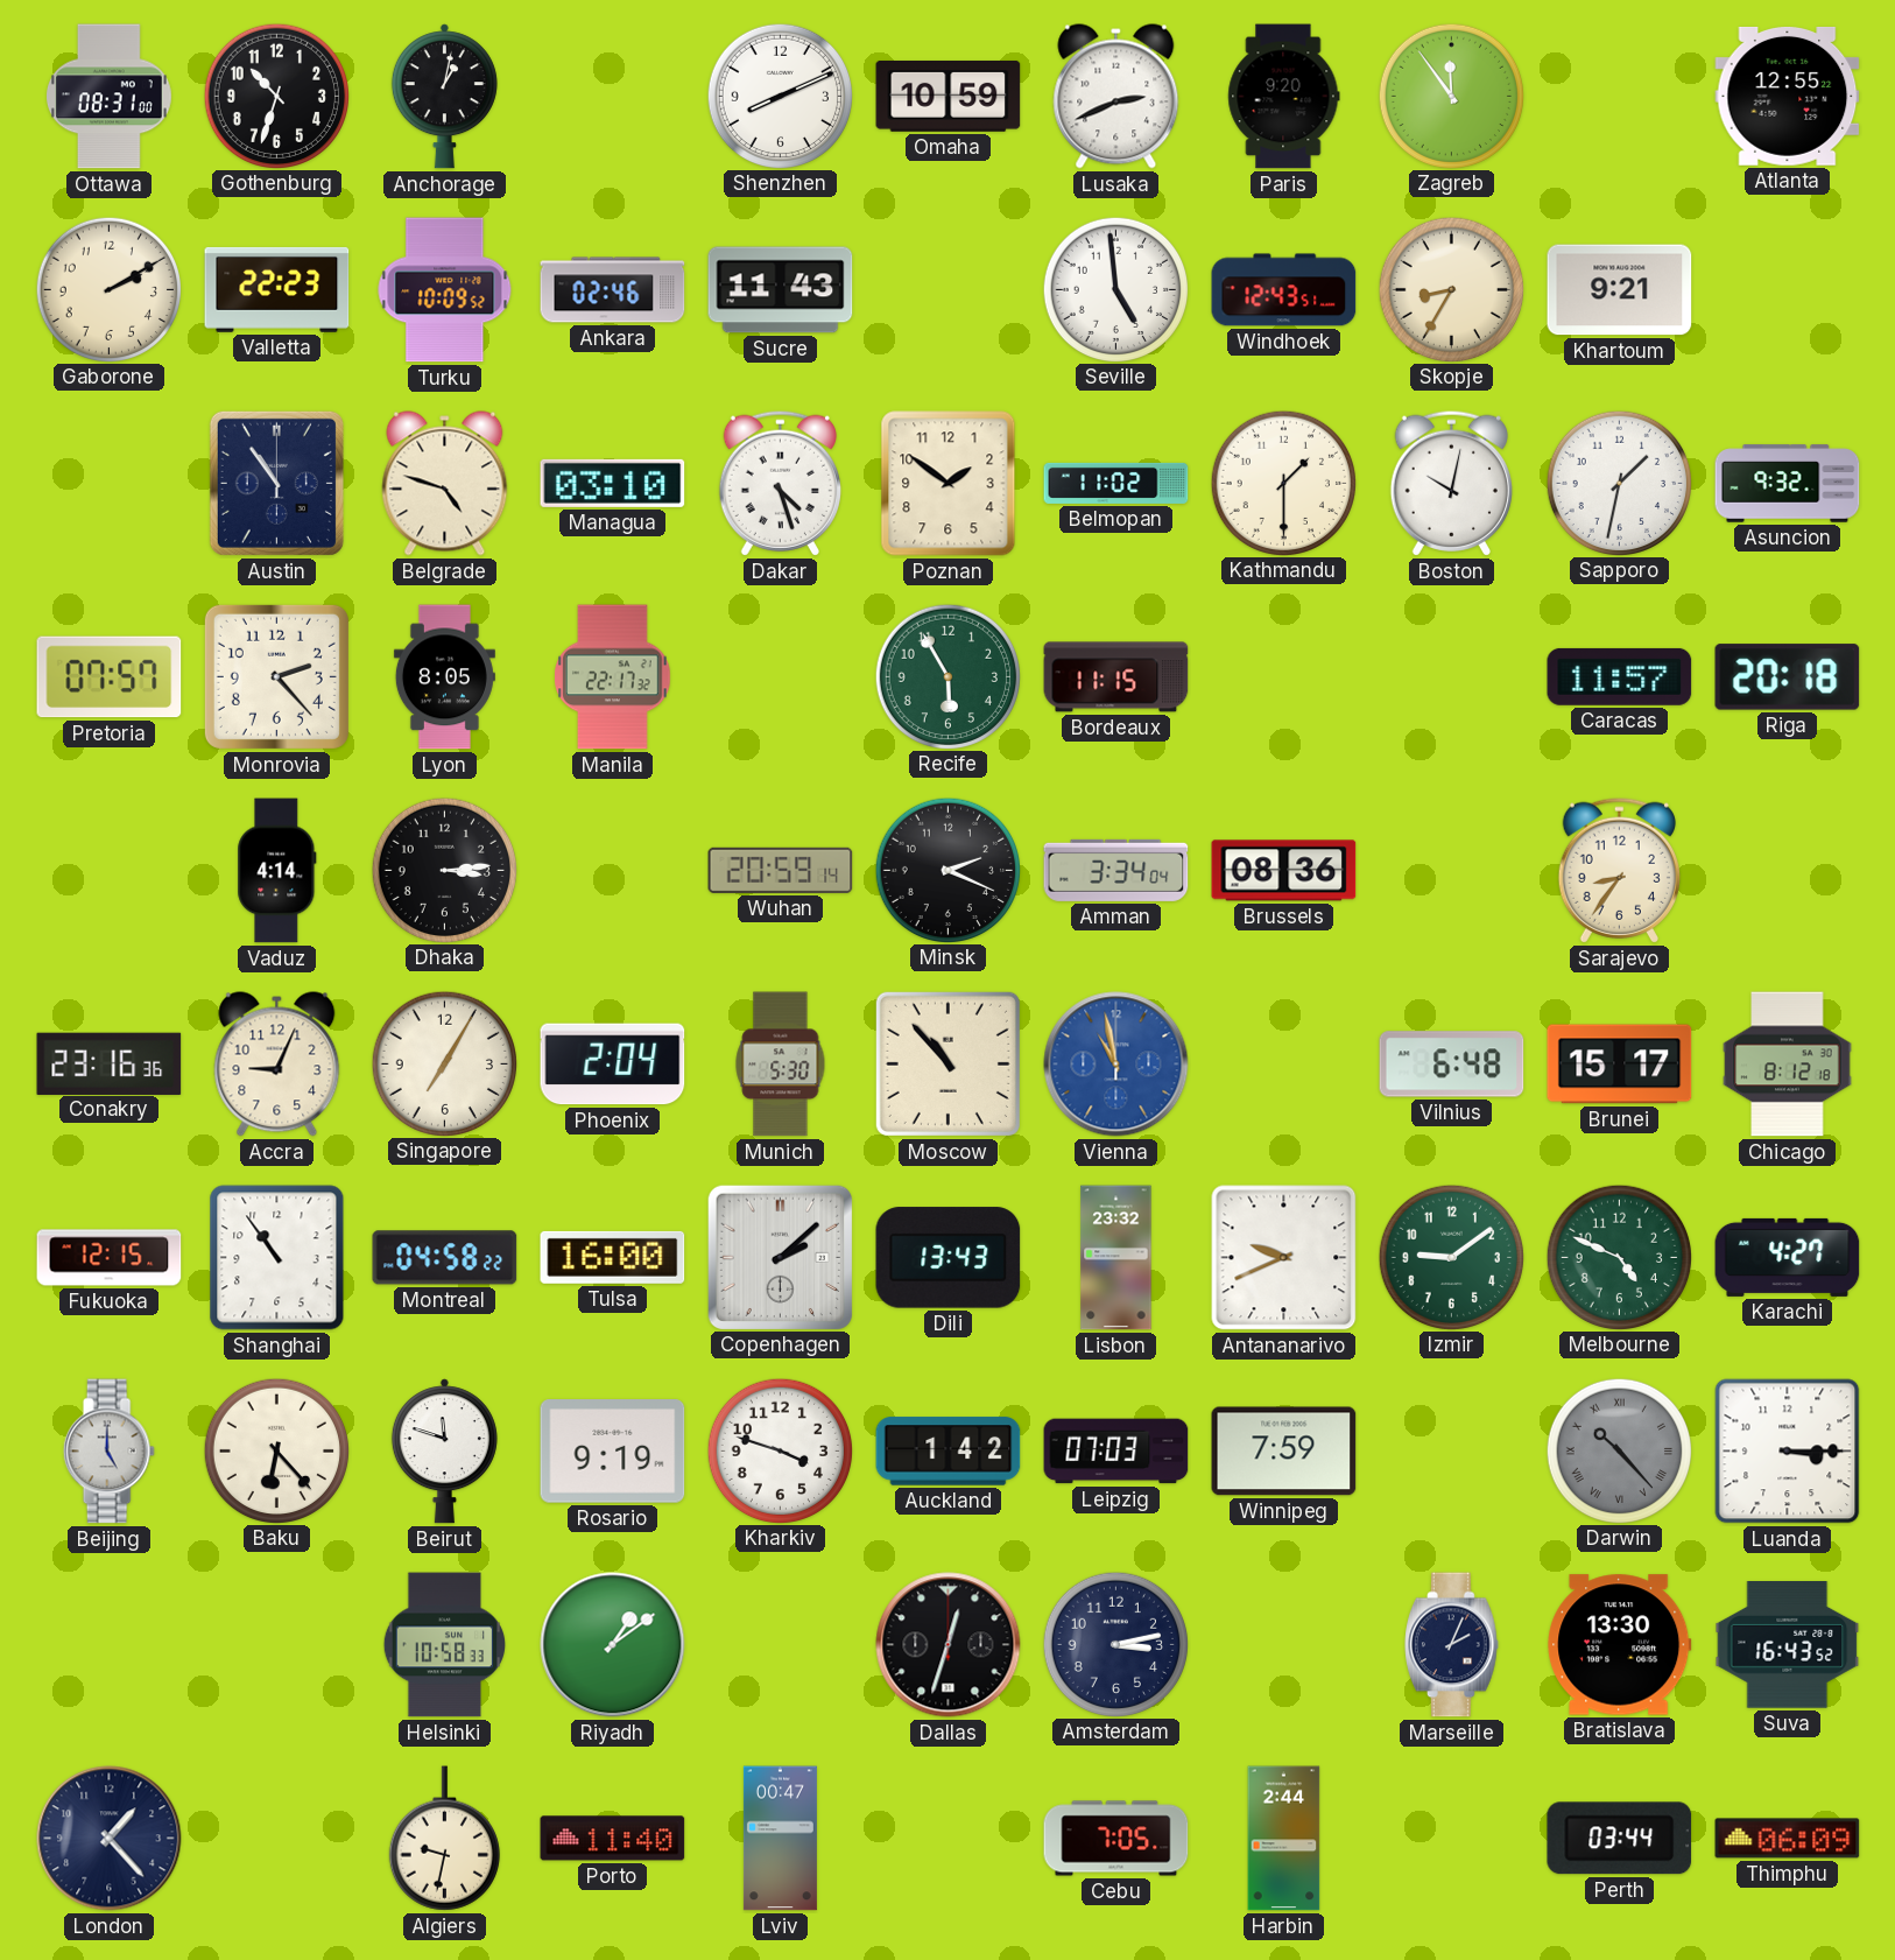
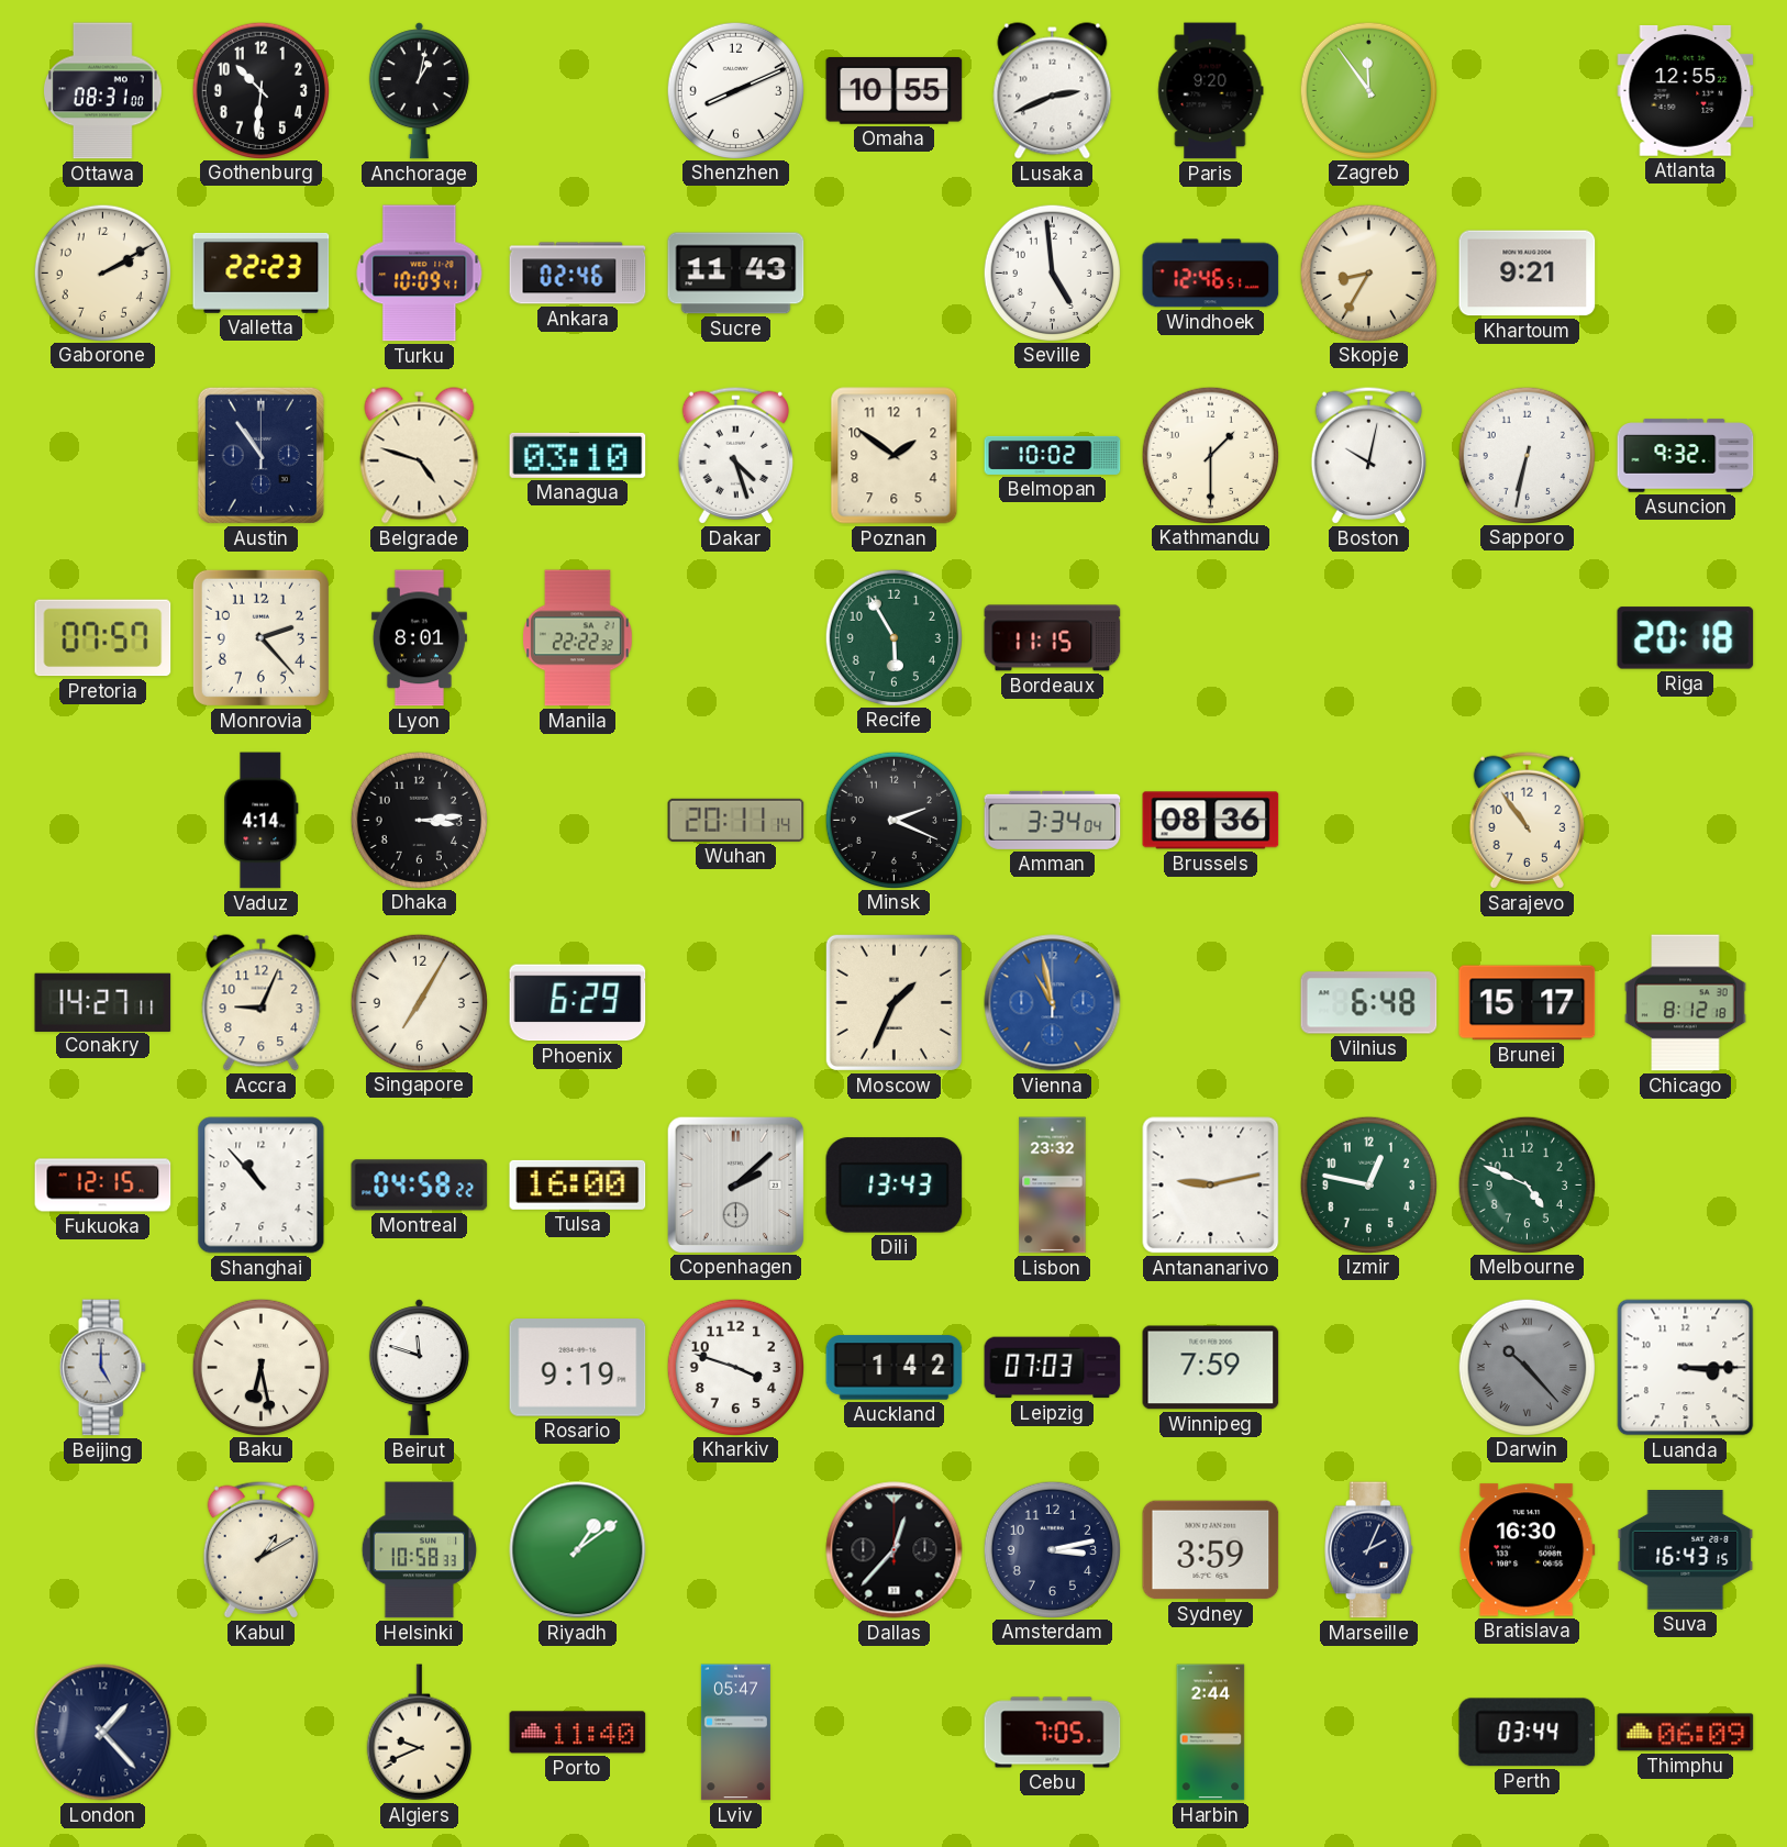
Gothenburg: 10:33 -> 10:31 (260, 90)
Omaha: 10:59 -> 10:55 (895, 90)
Turku: 10:09:52 -> 10:09:41 (420, 274)
Windhoek: 12:43 -> 12:46 (1211, 274)
Belmopan: 11:02 -> 10:02 (1053, 455)
Sapporo: 1:32 -> 6:32 (1527, 455)
Lyon: 8:05 -> 8:01 (419, 638)
Manila: 22:17 -> 22:22 (578, 638)
Caracas: 11:57 -> none (1620, 676)
Wuhan: 20:59 -> 20:11 (736, 820)
Sarajevo: 8:36 -> 10:54 (1527, 820)
Conakry: 23:16 -> 14:27 (103, 1002)
Phoenix: 2:04 -> 6:29 (578, 1003)
Munich: 5:30 -> none (781, 1065)
Moscow: 10:53 -> 1:34 (894, 1002)
Shanghai: 10:54 -> 10:53 (262, 1186)
Antananarivo: 9:41 -> 9:13 (1211, 1186)
Izmir: 9:09 -> 12:47 (1368, 1184)
Karachi: 4:27 -> none (1788, 1257)
Baku: 6:23 -> 6:28 (260, 1367)
Kabul: none -> 1:10 (260, 1549)
Dallas: 12:33 -> 12:37 (895, 1550)
Sydney: none -> 3:59 (1211, 1550)
Bratislava: 13:30 -> 16:30 (1528, 1550)
Suva: 16:43:52 -> 16:43:15 (1686, 1550)
Algiers: 9:32 -> 9:41 (419, 1733)
Lviv: 00:47 -> 05:47 (735, 1733)
